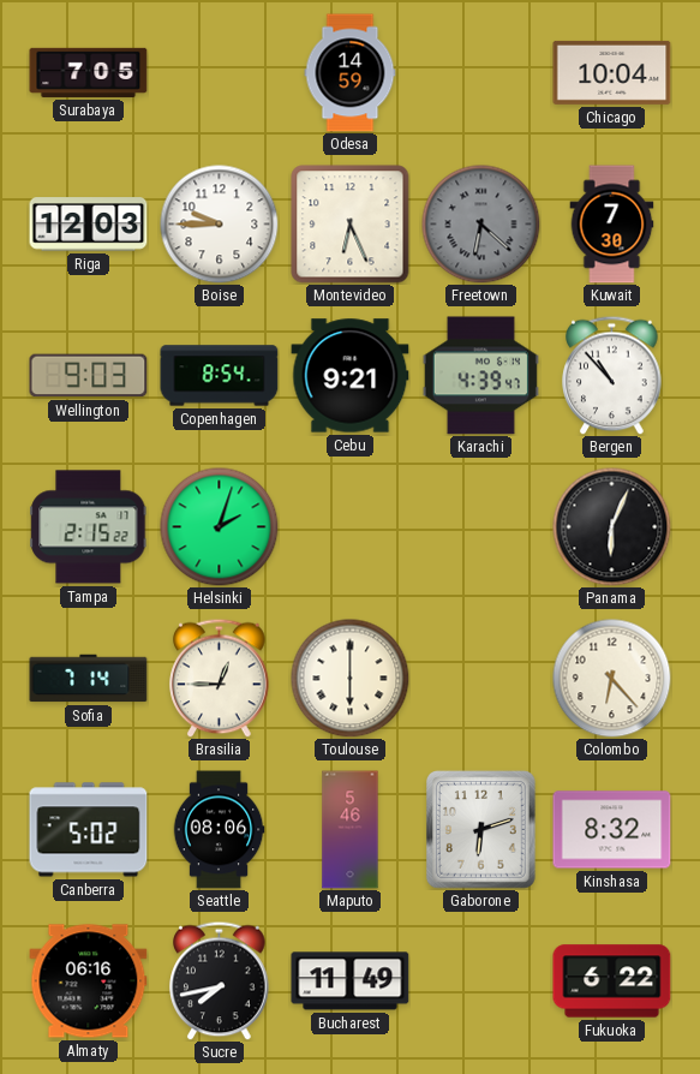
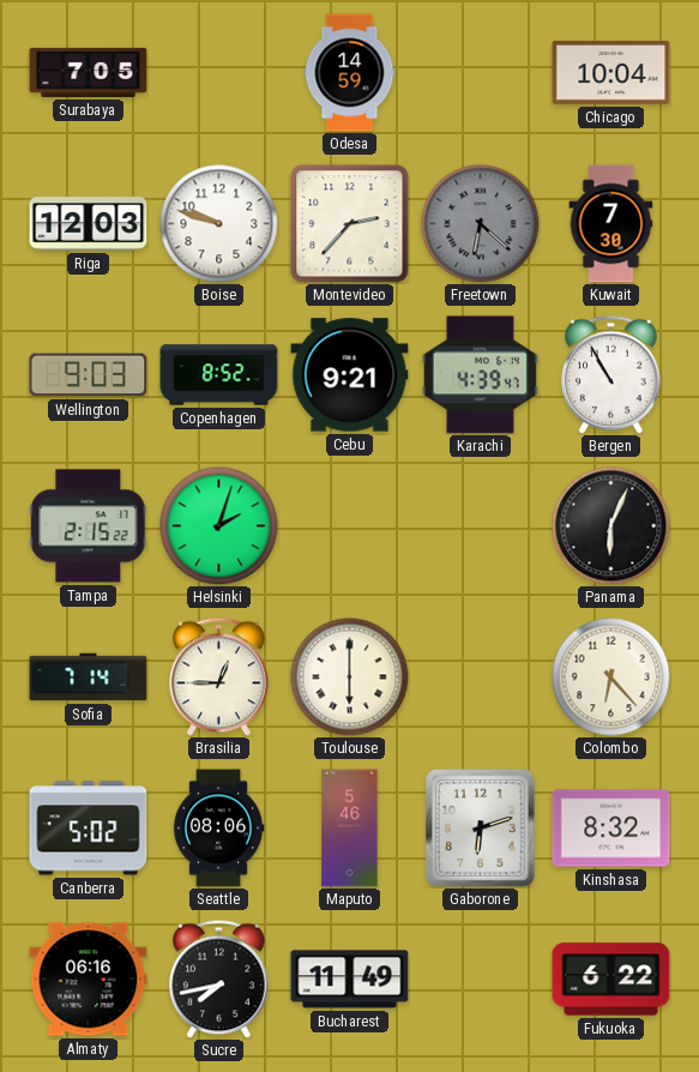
Boise: 9:45 -> 9:48 (219, 224)
Montevideo: 6:26 -> 2:37 (350, 224)
Copenhagen: 8:54 -> 8:52 (219, 375)
Bergen: 10:53 -> 10:55 (611, 374)
